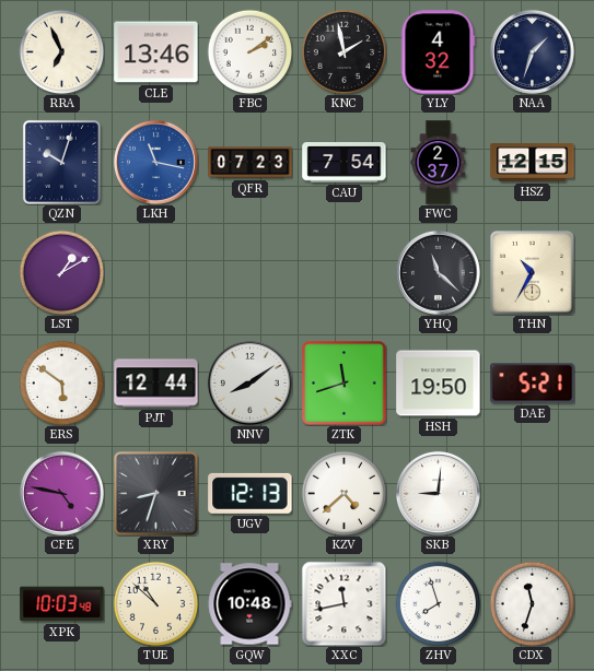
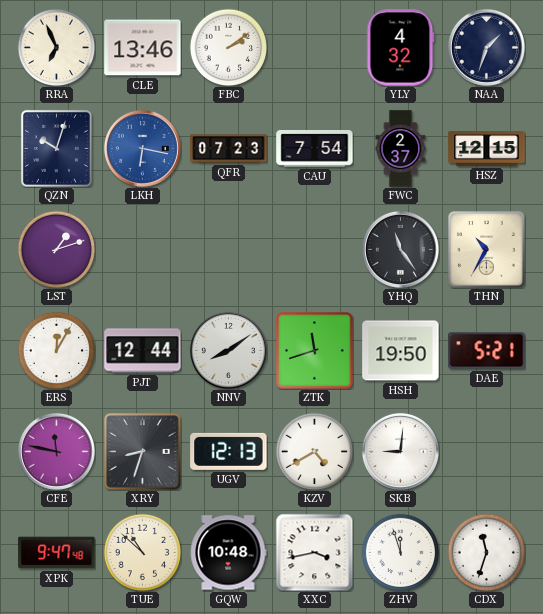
KNC: 1:58 -> none (343, 51)
LKH: 11:17 -> 6:17 (142, 148)
LST: 1:10 -> 1:12 (56, 249)
YHQ: 11:22 -> 11:24 (400, 249)
ERS: 5:51 -> 12:05 (56, 350)
CFE: 4:47 -> 11:47 (56, 451)
KZV: 4:38 -> 4:40 (314, 451)
XPK: 10:03 -> 9:47 (57, 553)
XXC: 11:43 -> 3:43 (314, 552)
ZHV: 7:57 -> 11:57 (400, 552)
